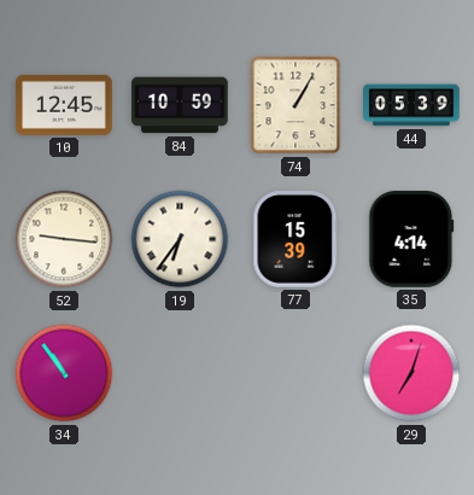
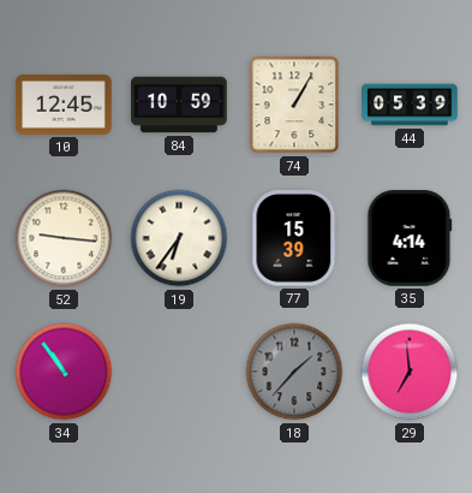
18: none -> 1:37 (294, 372)
29: 7:03 -> 6:59 (410, 372)
